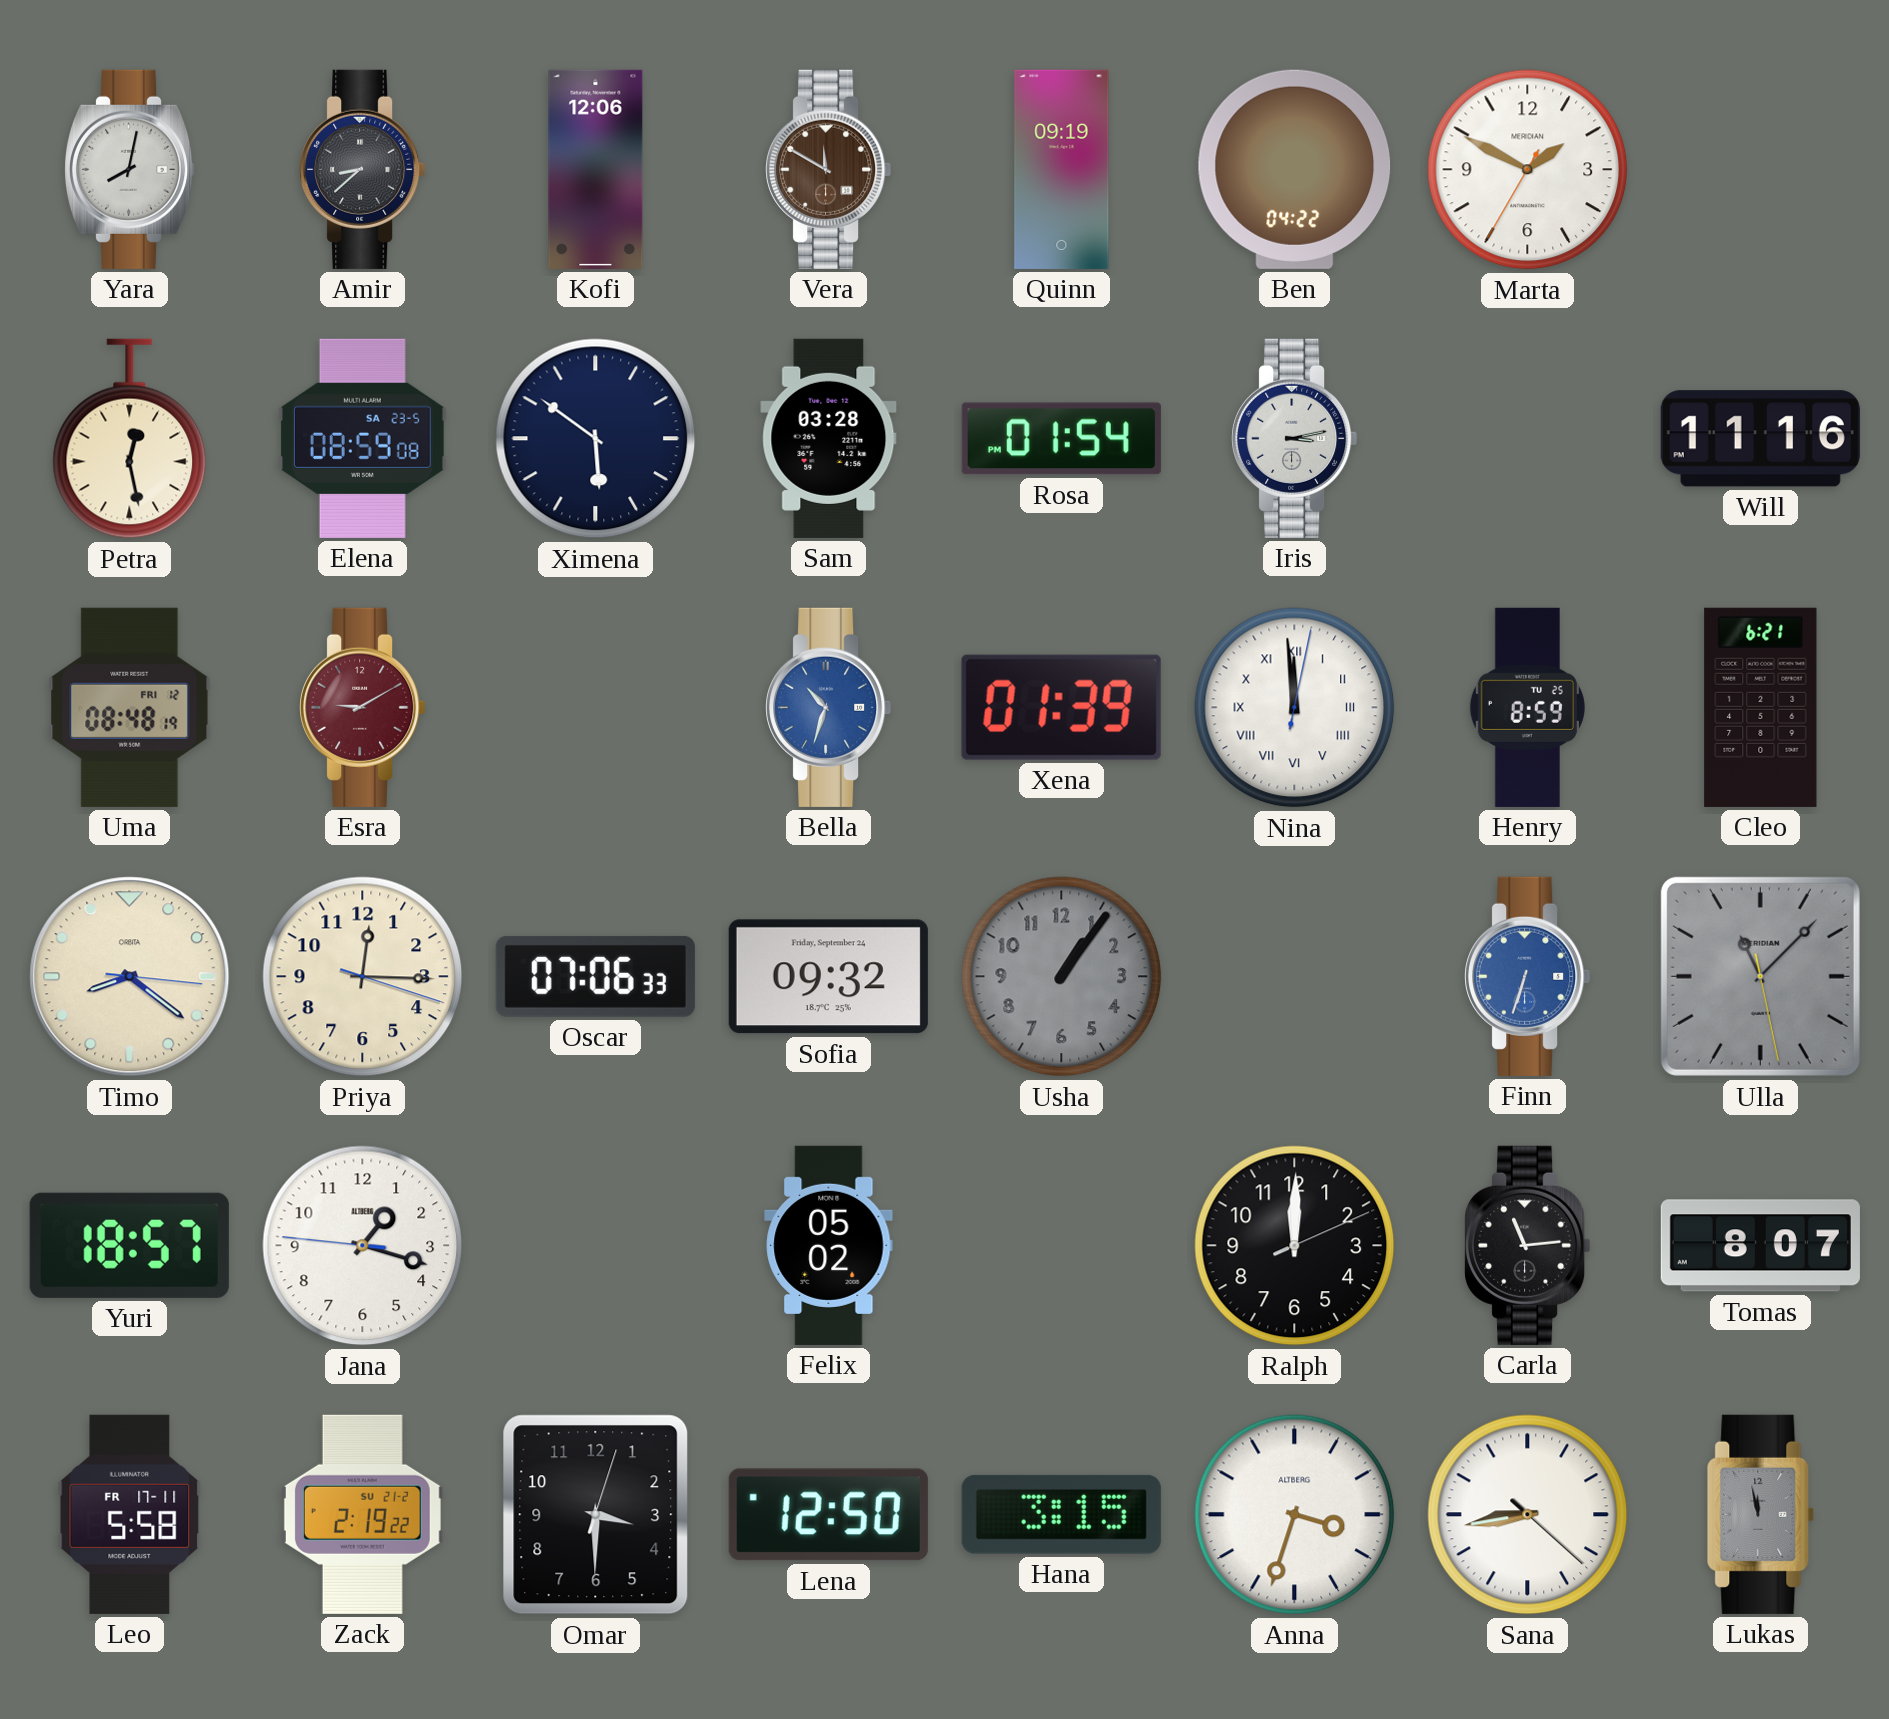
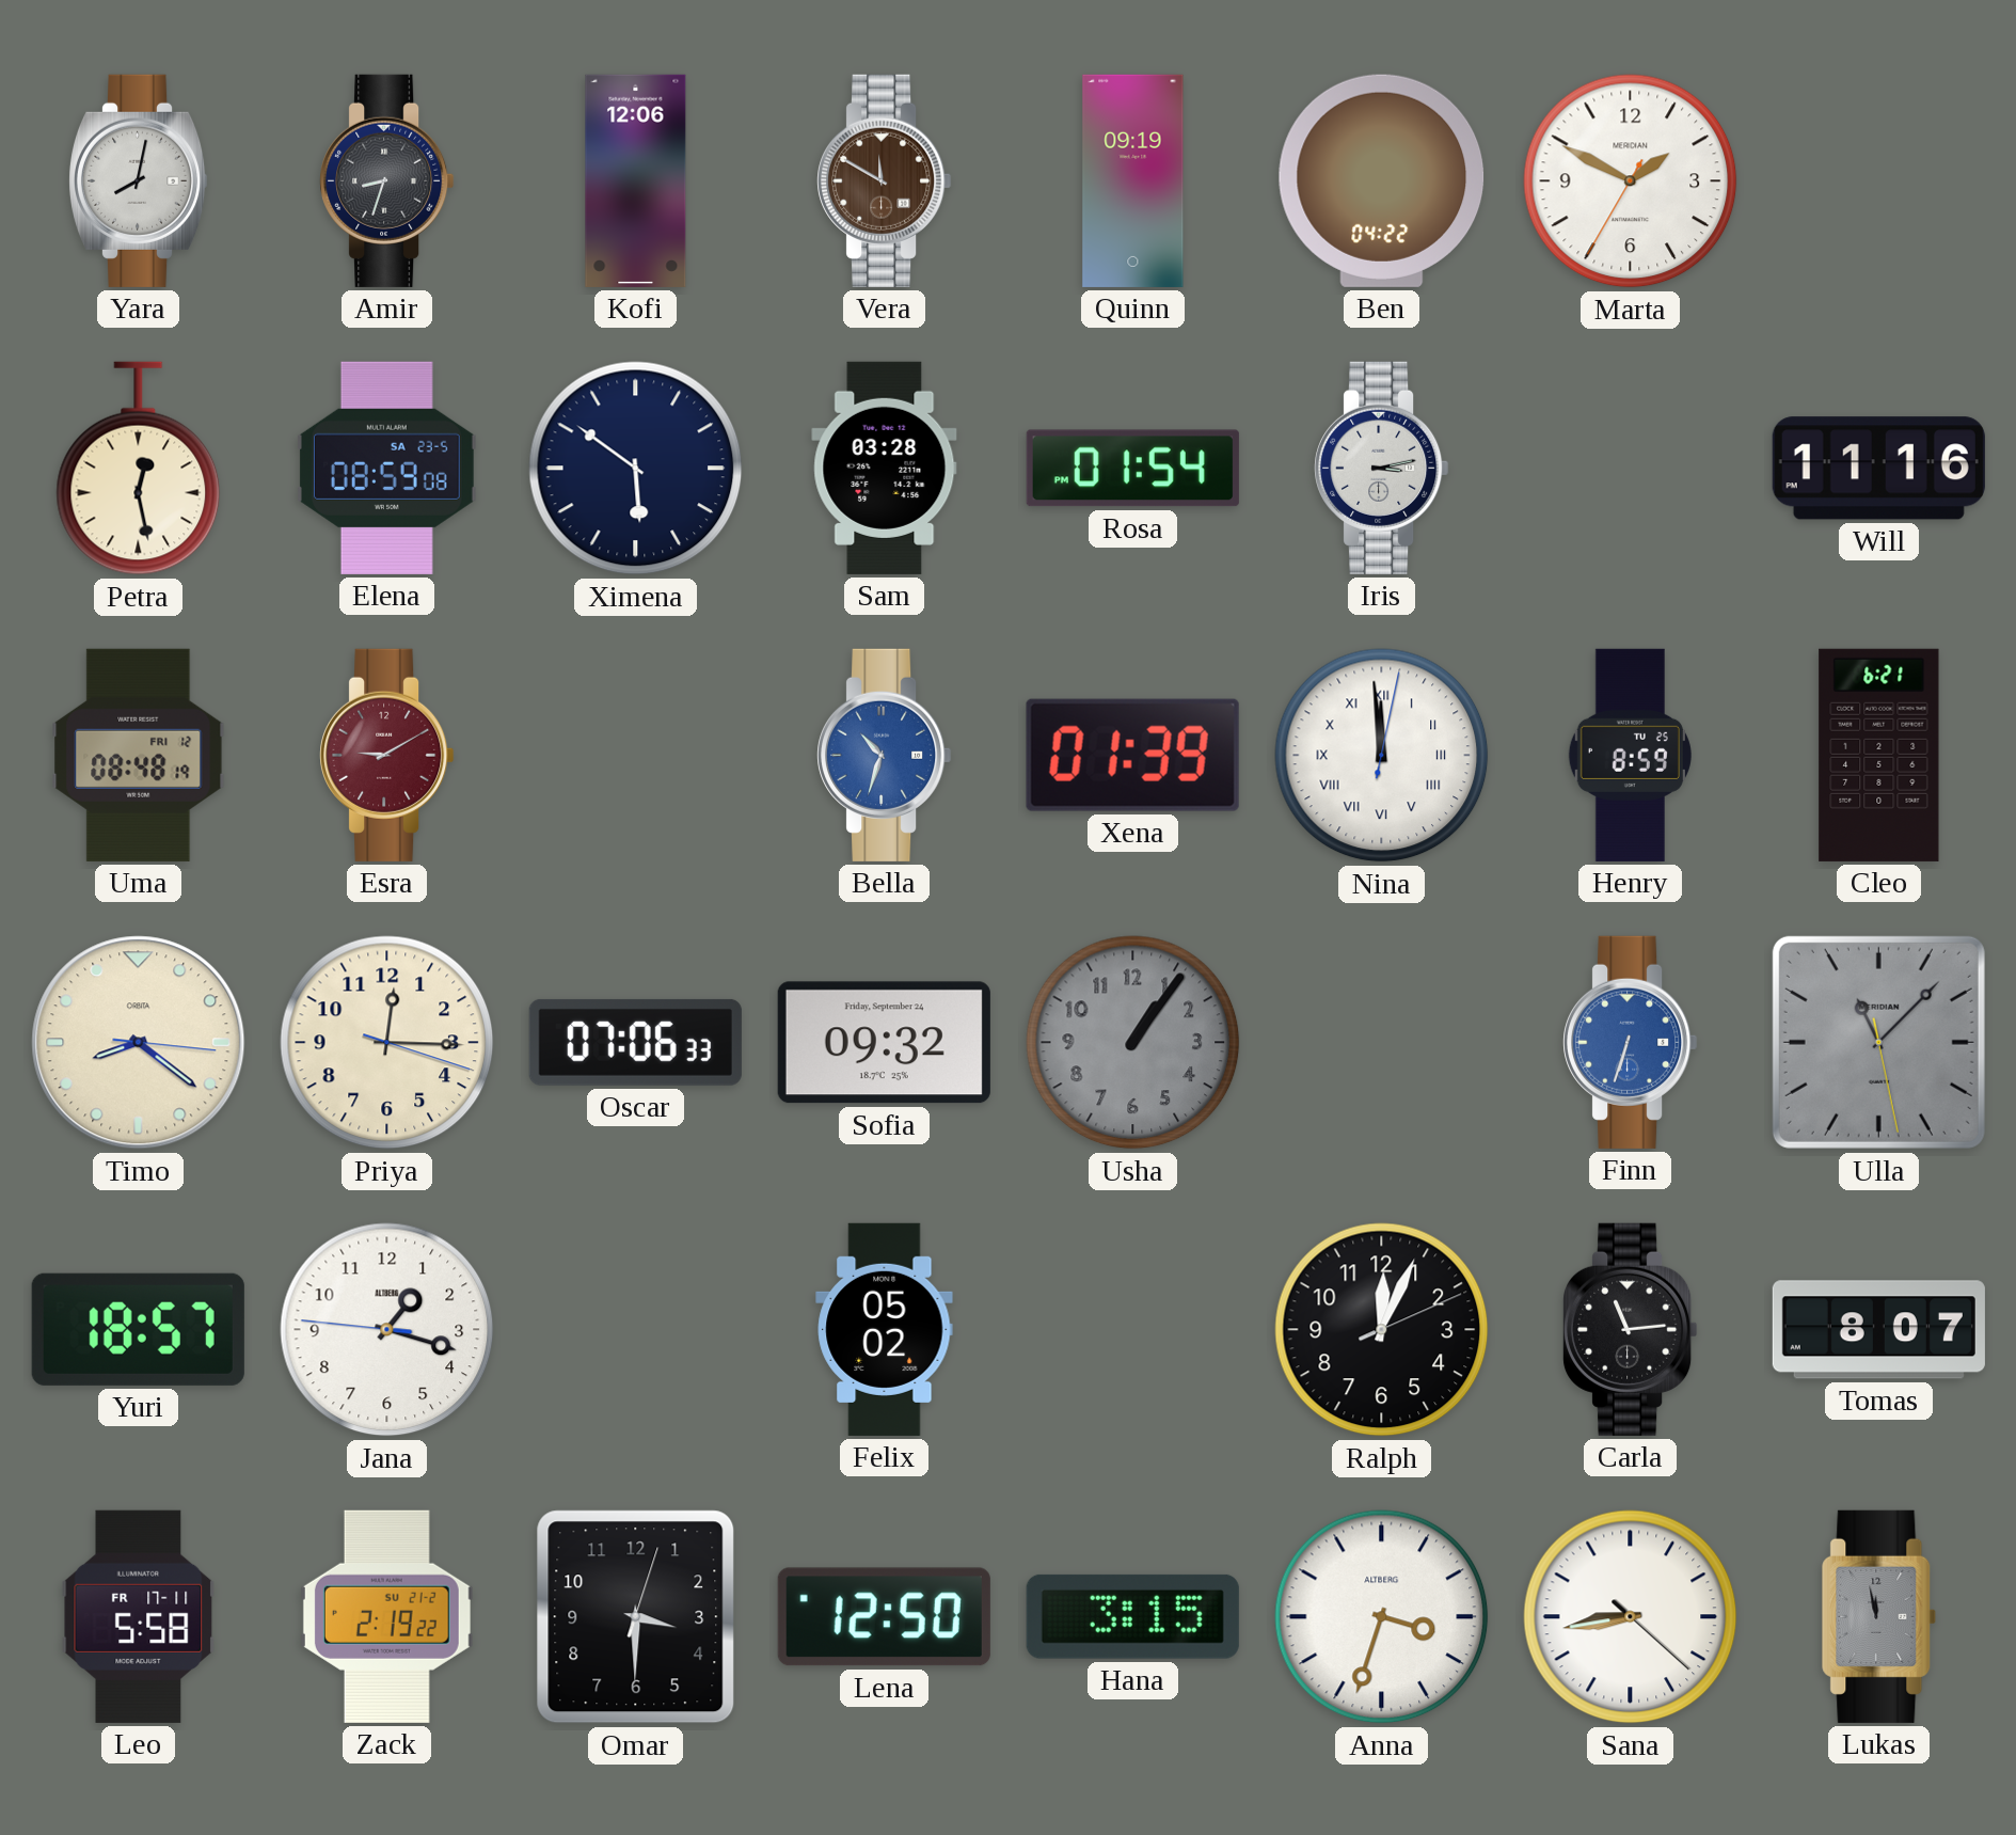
Amir: 8:38 -> 8:33 (387, 180)
Ralph: 12:00 -> 12:04 (1382, 1330)
